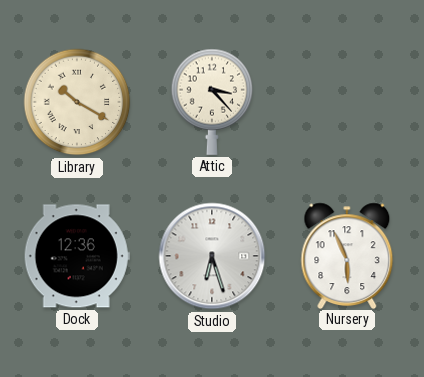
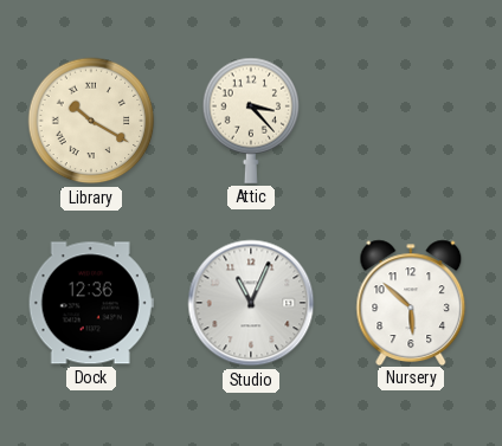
Studio: 6:27 -> 11:04 (251, 303)
Nursery: 5:56 -> 5:52 (411, 302)
